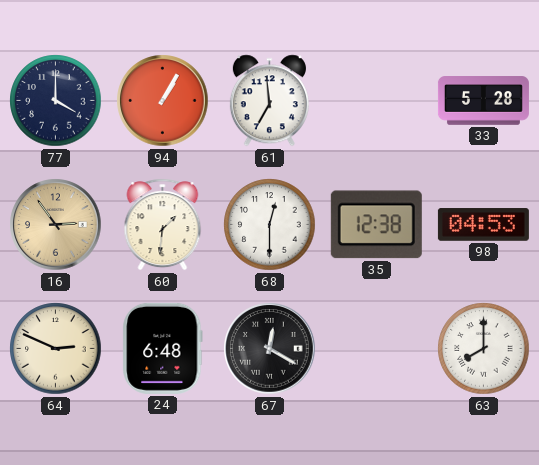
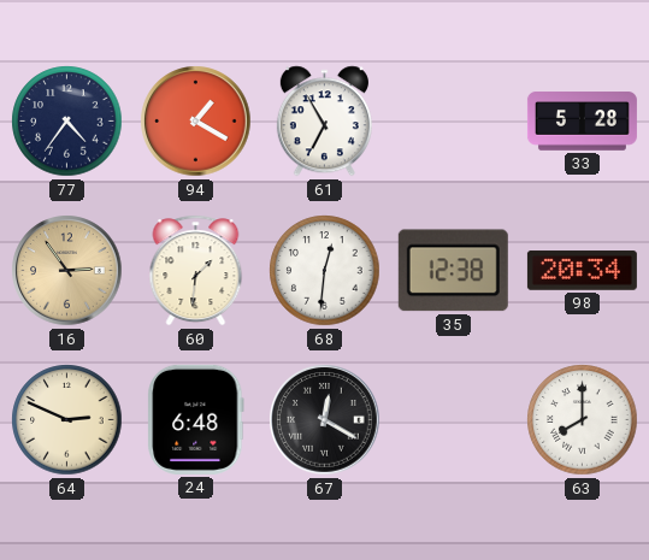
77: 4:00 -> 4:36 (67, 122)
94: 1:05 -> 1:20 (196, 122)
61: 6:59 -> 6:55 (324, 122)
68: 12:30 -> 12:31 (325, 271)
98: 04:53 -> 20:34 (582, 271)
